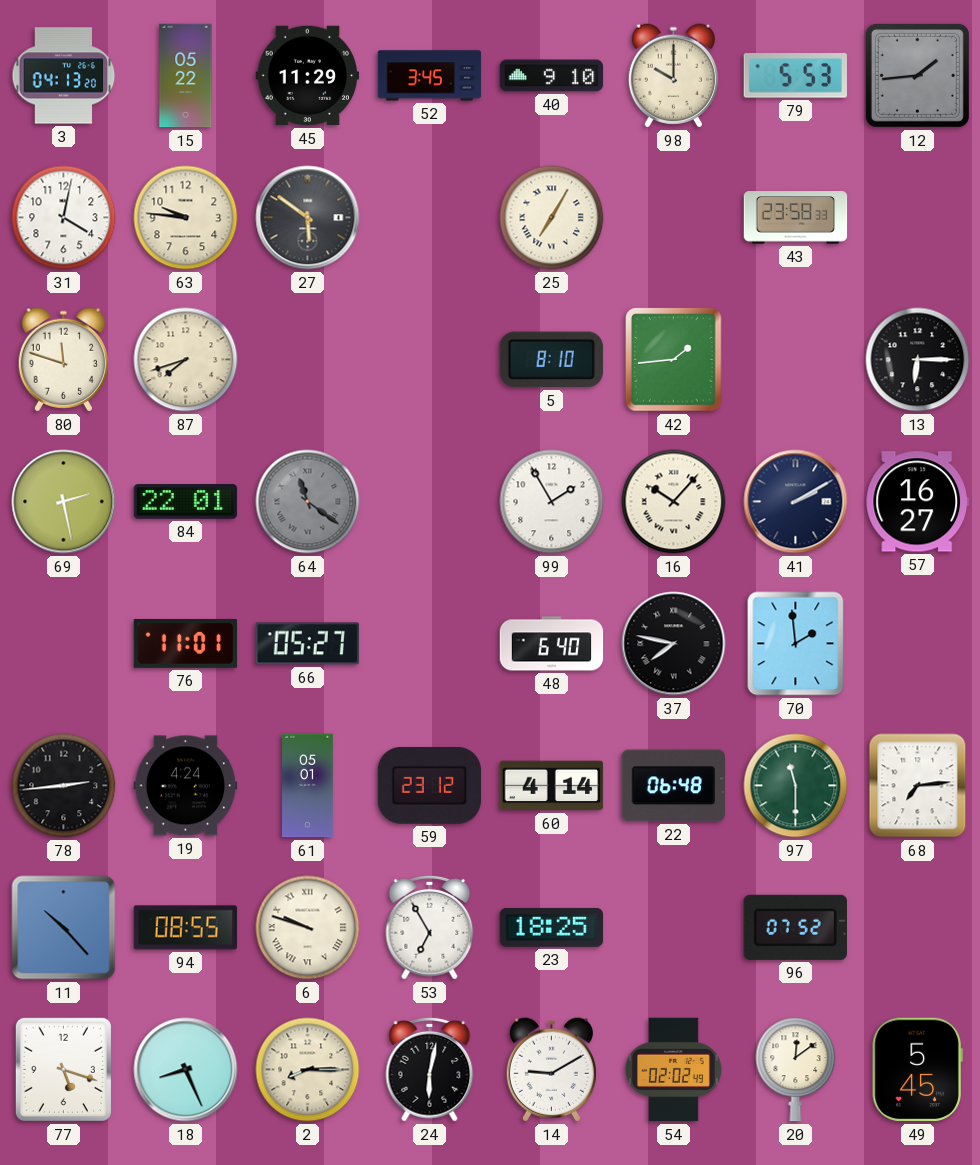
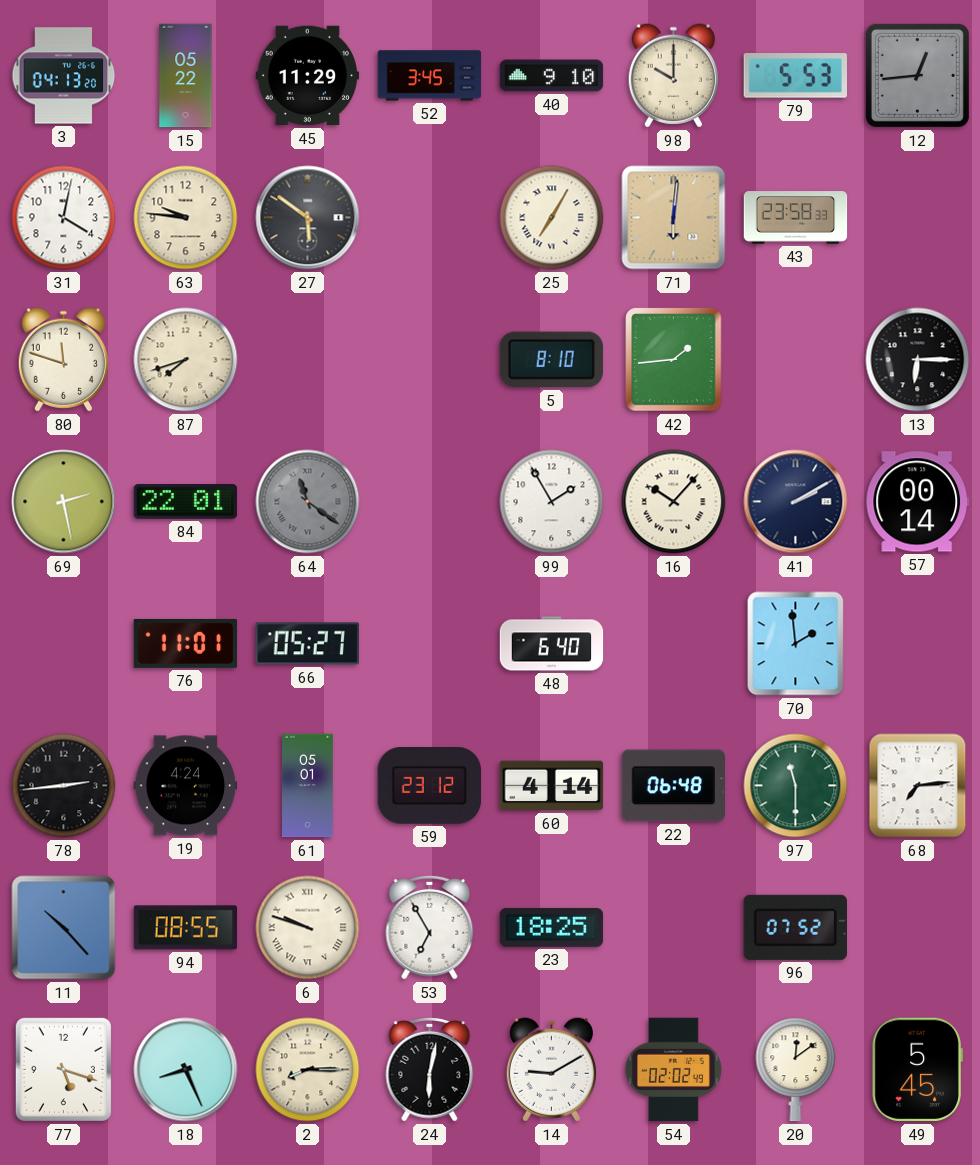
12: 1:44 -> 12:44 (917, 75)
71: none -> 6:01 (674, 218)
57: 16:27 -> 00:14 (918, 502)
37: 7:47 -> none (674, 644)
